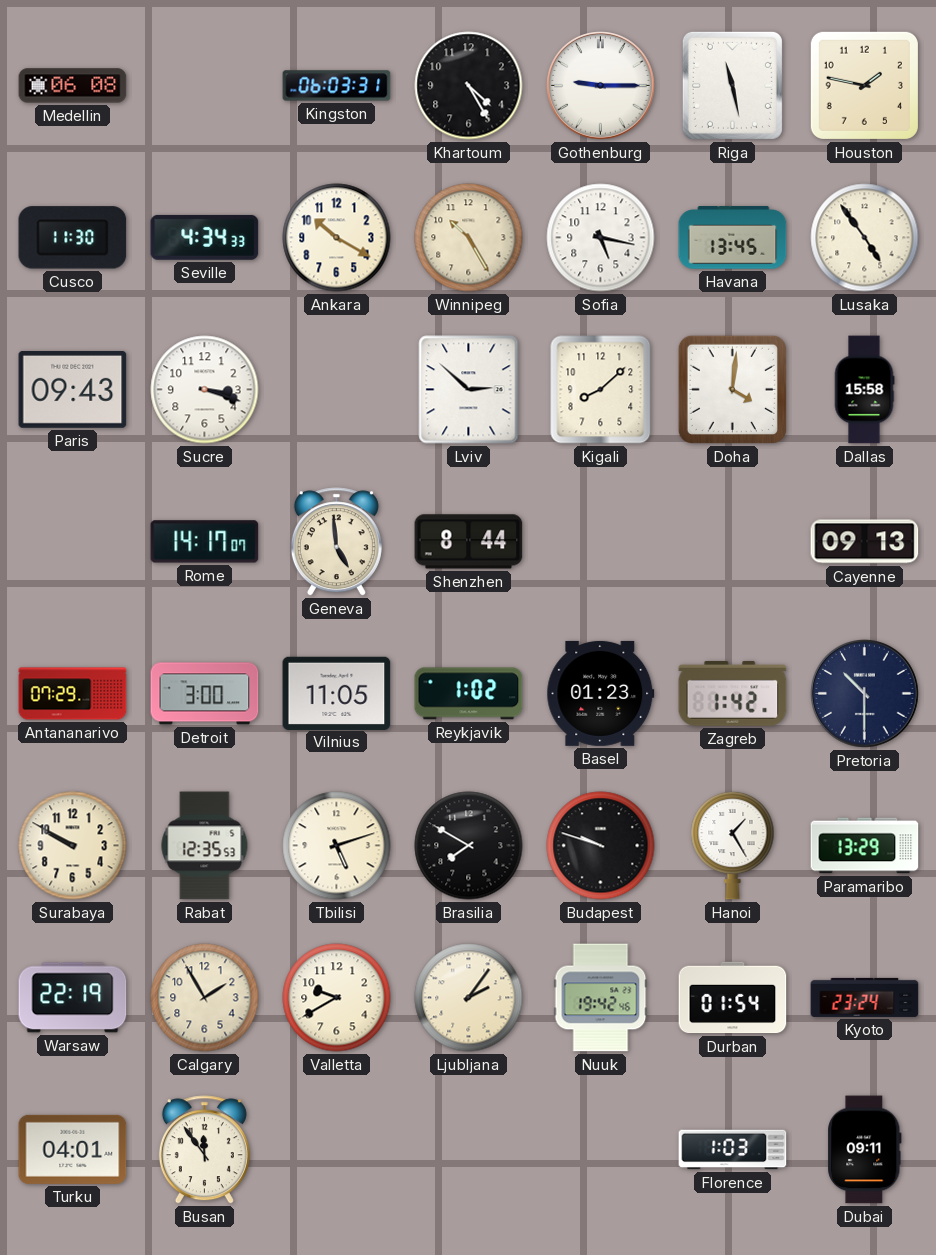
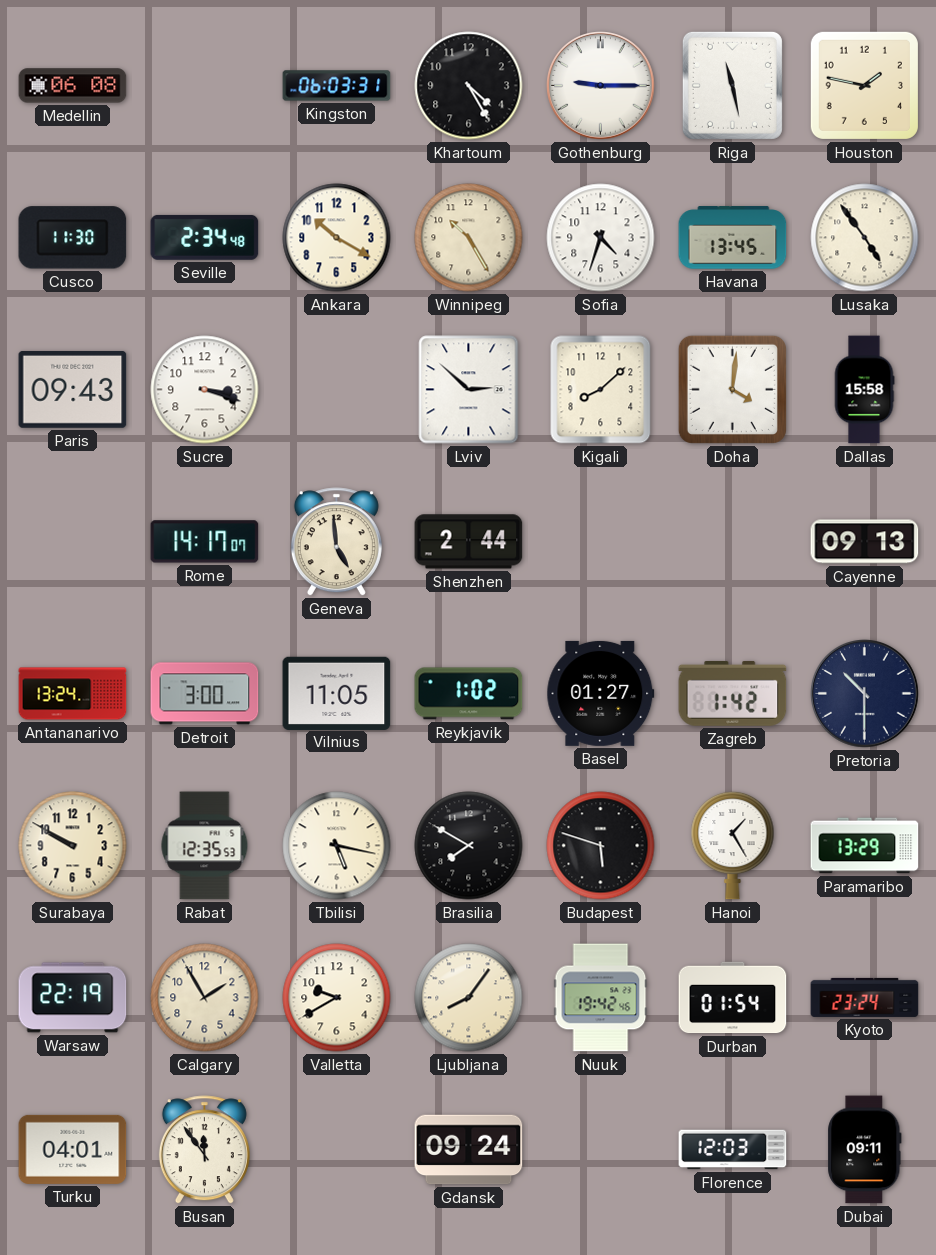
Seville: 4:34 -> 2:34 (205, 237)
Sofia: 5:17 -> 4:33 (601, 238)
Shenzhen: 8:44 -> 2:44 (469, 542)
Antananarivo: 07:29 -> 13:24 (73, 694)
Basel: 01:23 -> 01:27 (601, 693)
Tbilisi: 5:12 -> 5:17 (337, 846)
Budapest: 9:48 -> 5:48 (601, 846)
Ljubljana: 2:06 -> 8:06 (469, 998)
Gdansk: none -> 09:24 (469, 1150)
Florence: 1:03 -> 12:03 (733, 1150)
